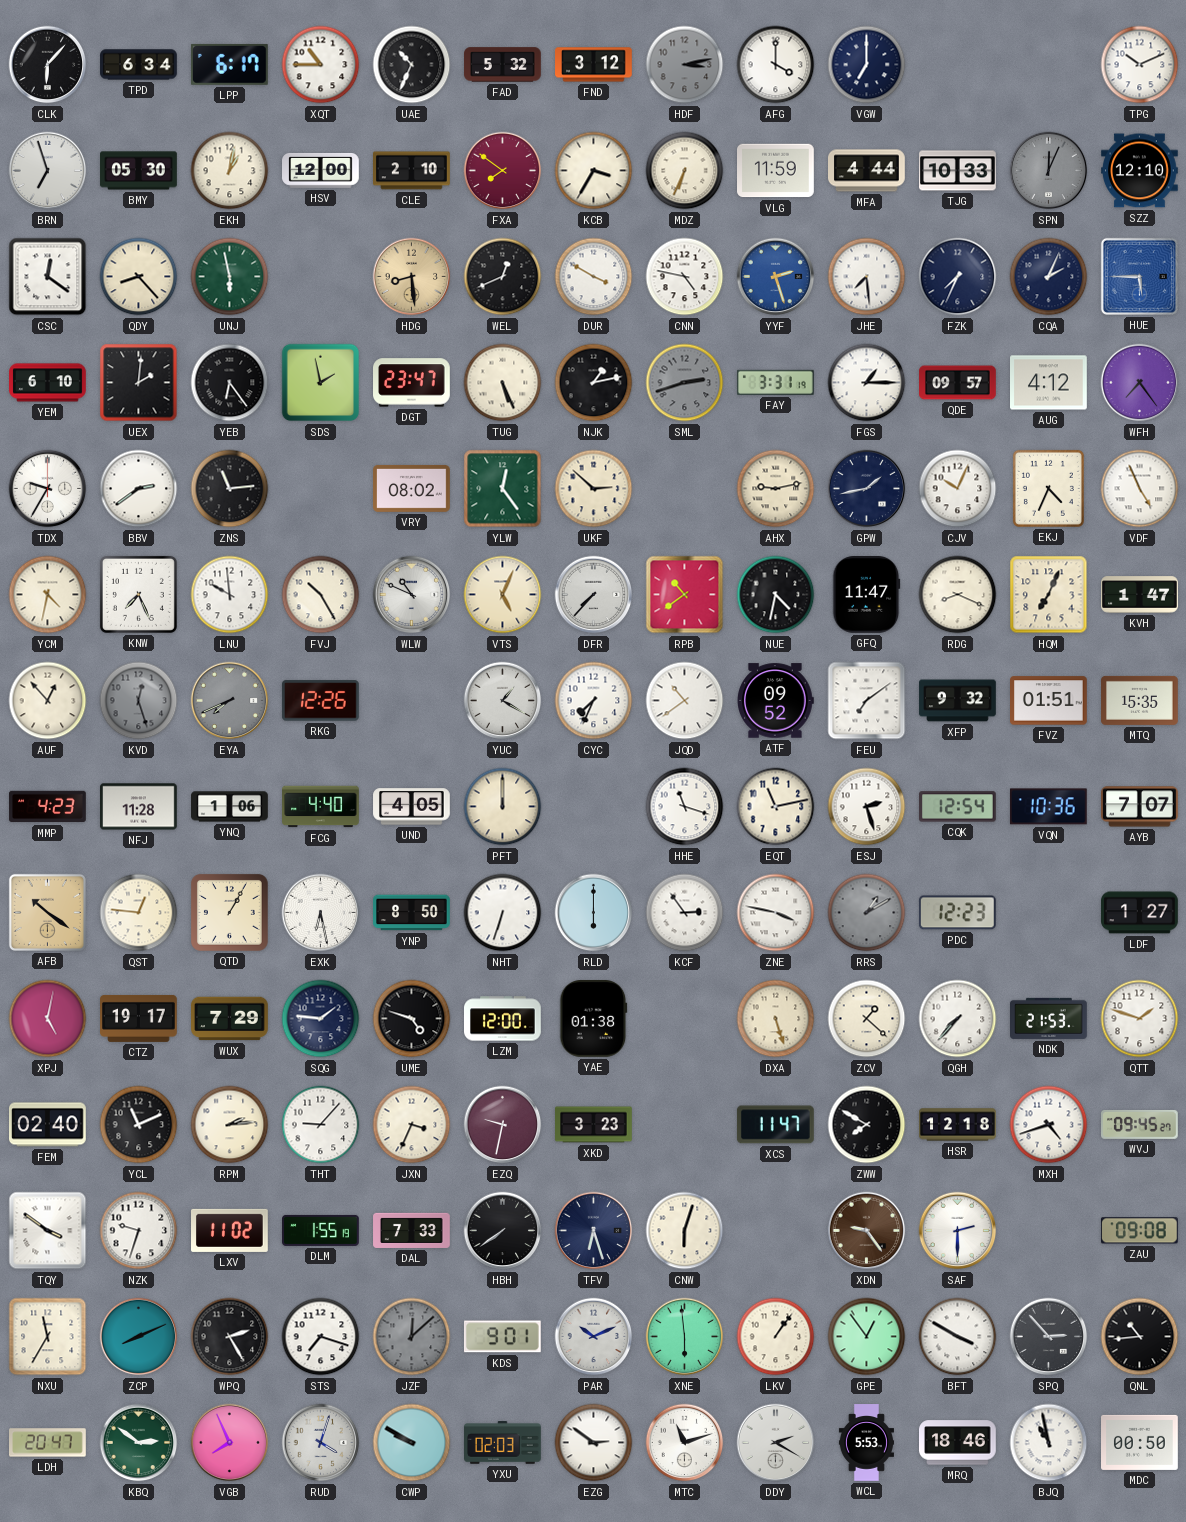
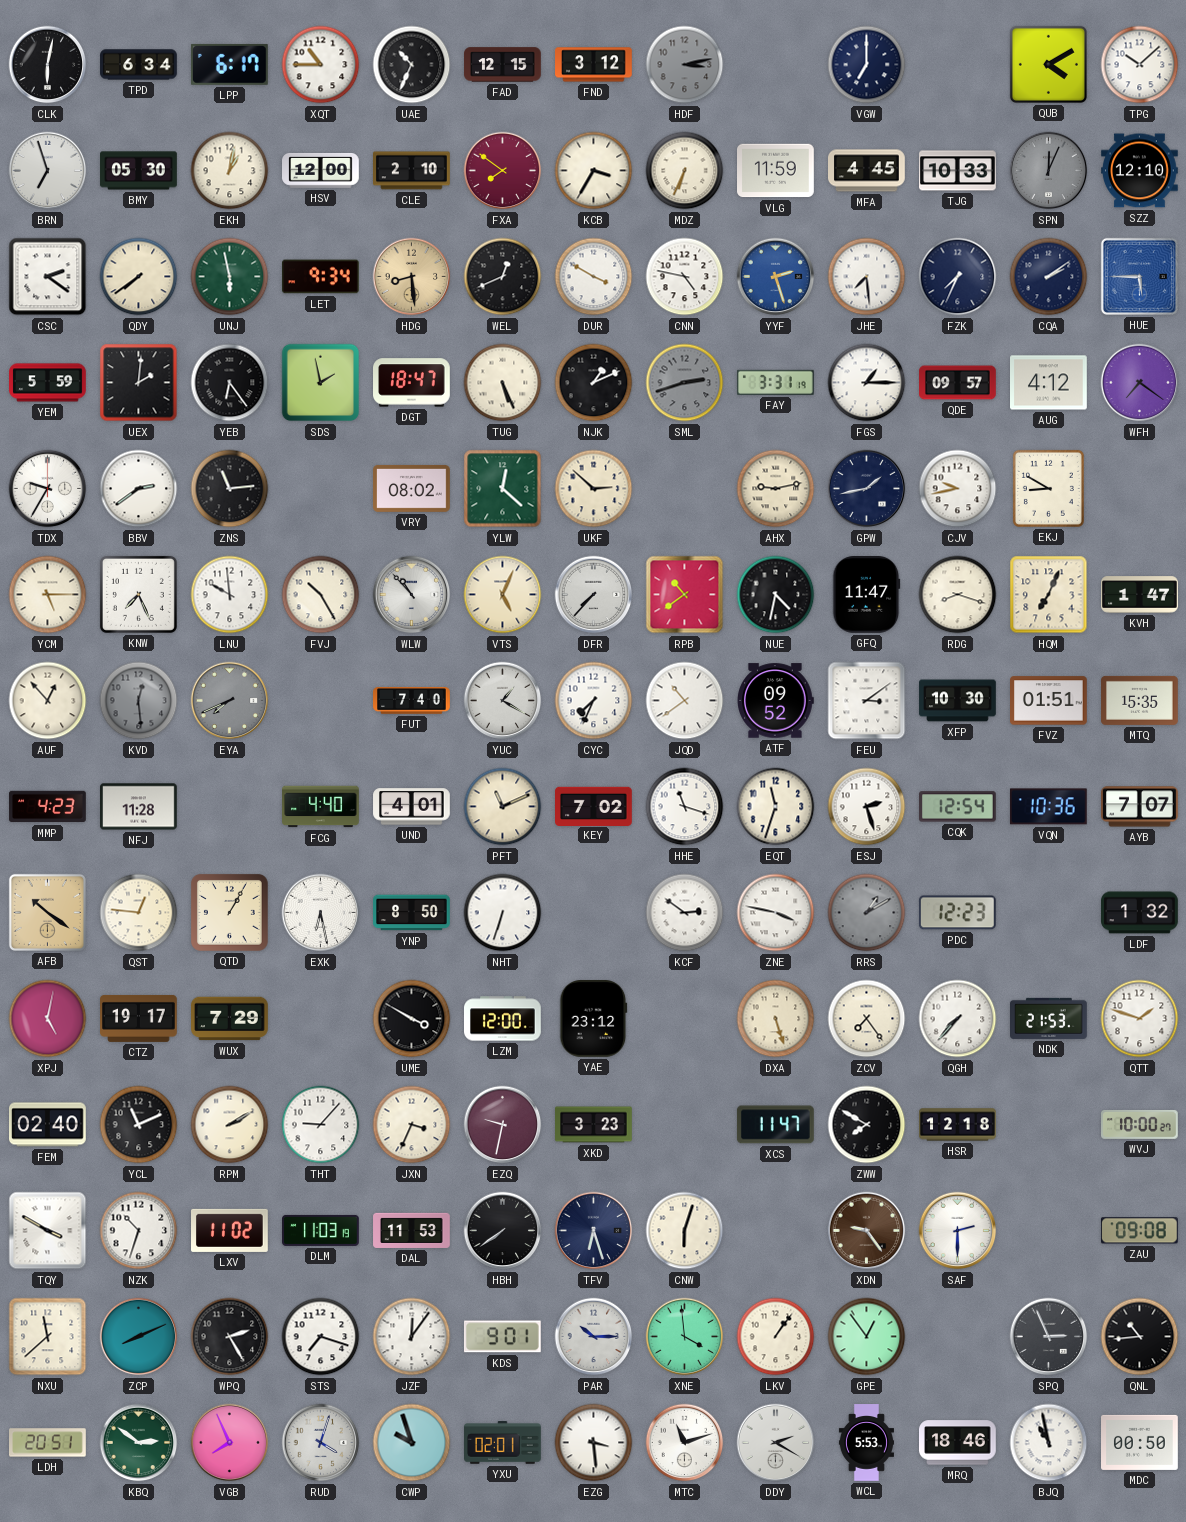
CLK: 6:07 -> 6:02 (48, 65)
FAD: 5:32 -> 12:15 (503, 65)
AFG: 4:00 -> none (776, 65)
QUB: none -> 4:10 (1048, 64)
TPG: 10:11 -> 10:08 (1140, 65)
MFA: 4:44 -> 4:45 (867, 171)
CSC: 12:21 -> 2:21 (48, 277)
QDY: 8:23 -> 7:39 (139, 277)
LET: none -> 9:34 (321, 277)
CQA: 2:04 -> 2:09 (1049, 277)
YEM: 6:10 -> 5:59 (48, 383)
DGT: 23:47 -> 18:47 (412, 383)
NJK: 1:13 -> 1:11 (594, 383)
WFH: 7:24 -> 7:21 (1140, 383)
YLW: 12:24 -> 12:22 (503, 489)
CJV: 10:04 -> 9:43 (958, 489)
EKJ: 4:34 -> 8:50 (1048, 488)
VDF: 4:56 -> none (1140, 489)
YCM: 4:32 -> 5:15 (48, 595)
WLW: 10:49 -> 10:53 (412, 595)
RDG: 8:19 -> 8:18 (958, 595)
KVD: 12:27 -> 12:29 (139, 701)
RKG: 12:26 -> none (320, 701)
FUT: none -> 7:40 (412, 701)
FEU: 7:09 -> 3:09 (867, 701)
XFP: 9:32 -> 10:30 (958, 701)
YNQ: 1:06 -> none (230, 807)
UND: 4:05 -> 4:01 (412, 807)
PFT: 12:00 -> 11:11 (503, 807)
KEY: none -> 7:02 (594, 806)
EQT: 11:13 -> 11:33 (776, 807)
RLD: 6:00 -> none (594, 913)
KCF: 2:54 -> 2:51 (685, 913)
LDF: 1:27 -> 1:32 (1140, 913)
SQG: 1:46 -> none (321, 1019)
UME: 4:48 -> 3:50 (412, 1019)
YAE: 01:38 -> 23:12 (594, 1019)
ZCV: 1:22 -> 7:24 (867, 1019)
RPM: 2:14 -> 2:10 (230, 1125)
MXH: 4:42 -> none (1049, 1125)
WVJ: 09:45 -> 10:00 (1140, 1124)
TQY: 3:51 -> 3:50 (48, 1231)
NZK: 9:33 -> 10:33 (139, 1231)
DLM: 1:55 -> 11:03 (321, 1230)
DAL: 7:33 -> 11:53 (412, 1230)
NXU: 11:35 -> 11:38 (48, 1337)
JZF: 12:08 -> 12:06 (412, 1337)
JZF dial: grey -> white (412, 1337)
PAR: 10:11 -> 10:15 (594, 1337)
XNE: 5:59 -> 3:59 (685, 1337)
BFT: 3:50 -> none (958, 1337)
SPQ: 2:53 -> 2:56 (1049, 1337)
LDH: 20:47 -> 20:51 (48, 1443)
CWP: 9:50 -> 9:57 (412, 1443)
YXU: 02:03 -> 02:01 (503, 1443)
EZG: 2:51 -> 3:29 (594, 1443)
